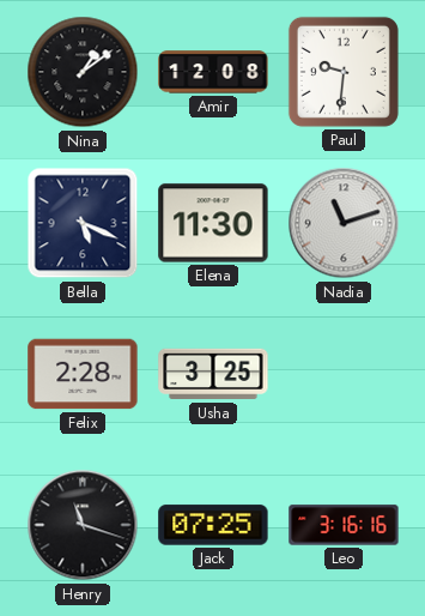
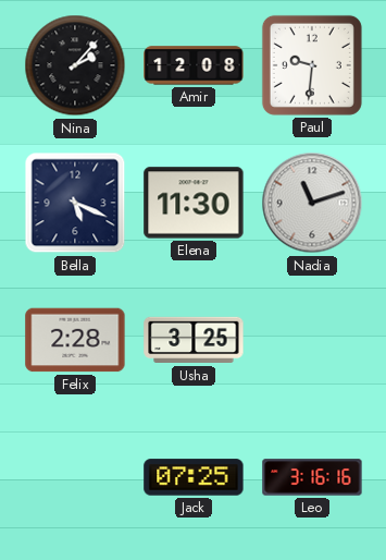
Nina: 1:09 -> 2:07 (75, 65)
Henry: 11:18 -> none (83, 525)
